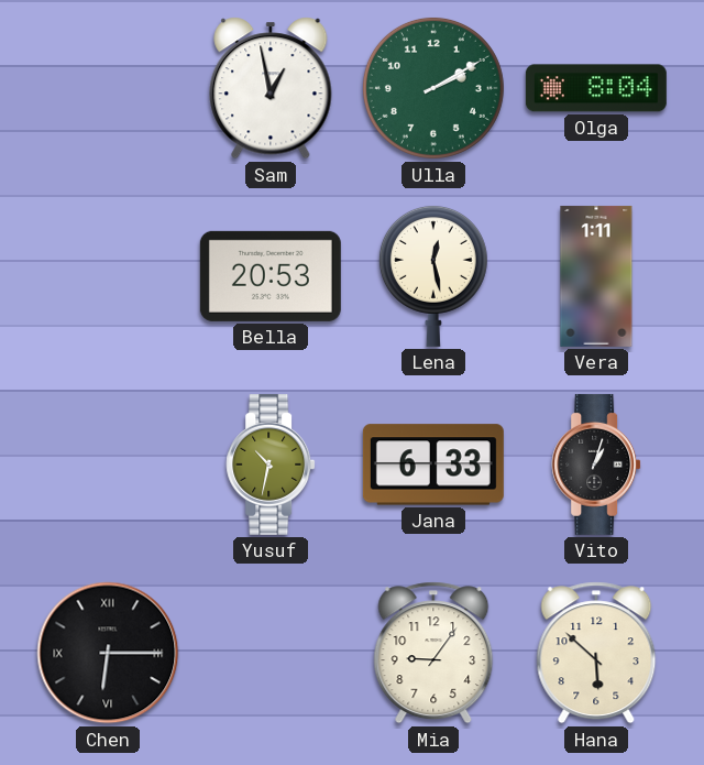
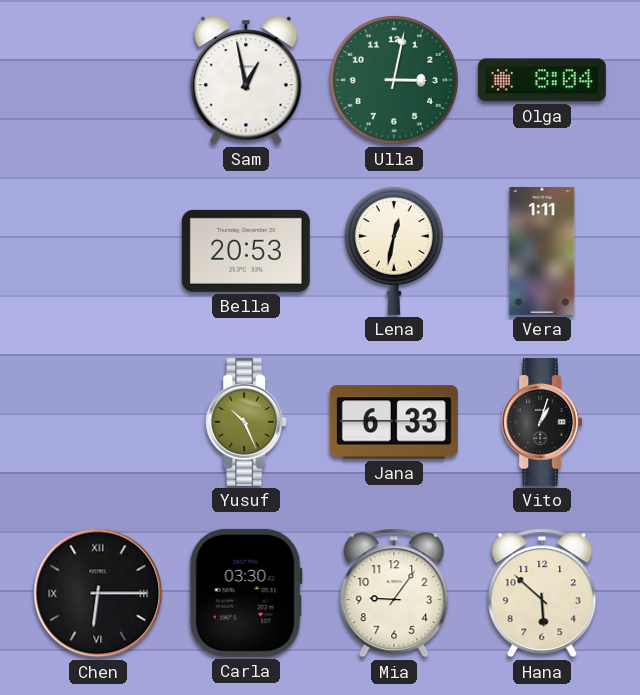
Ulla: 2:10 -> 3:02 (394, 80)
Lena: 12:28 -> 12:32 (394, 250)
Yusuf: 10:32 -> 10:26 (246, 422)
Carla: none -> 03:30 (246, 593)
